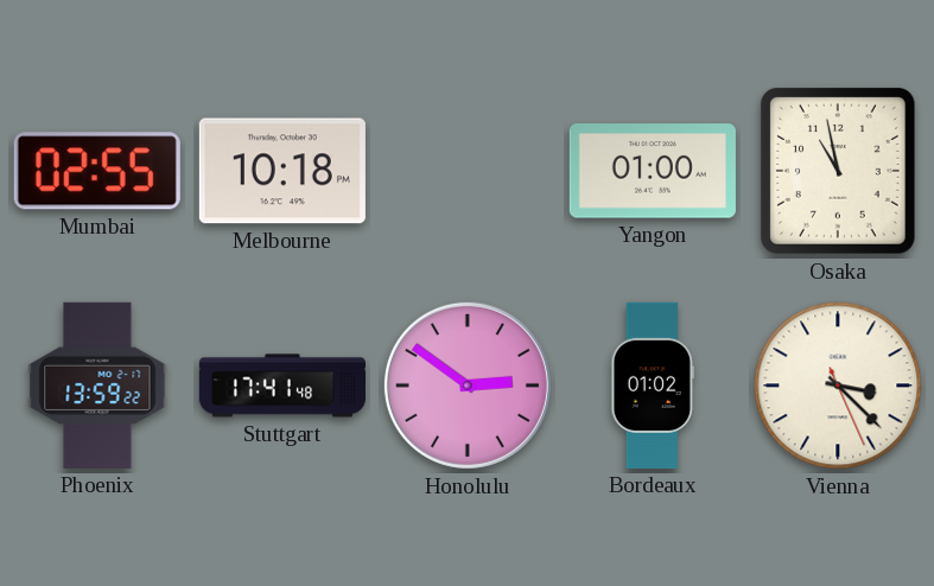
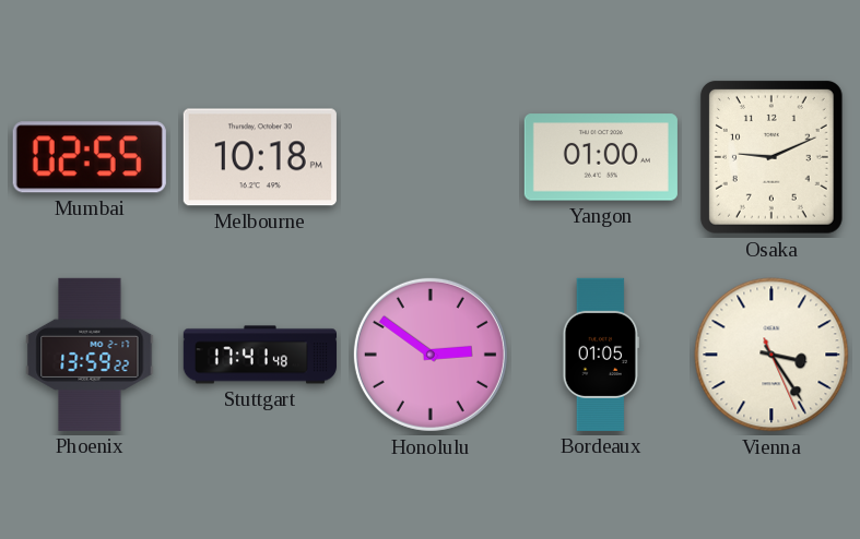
Osaka: 10:58 -> 9:11 (771, 157)
Bordeaux: 01:02 -> 01:05 (601, 355)
Vienna: 3:22 -> 3:24 (771, 355)
